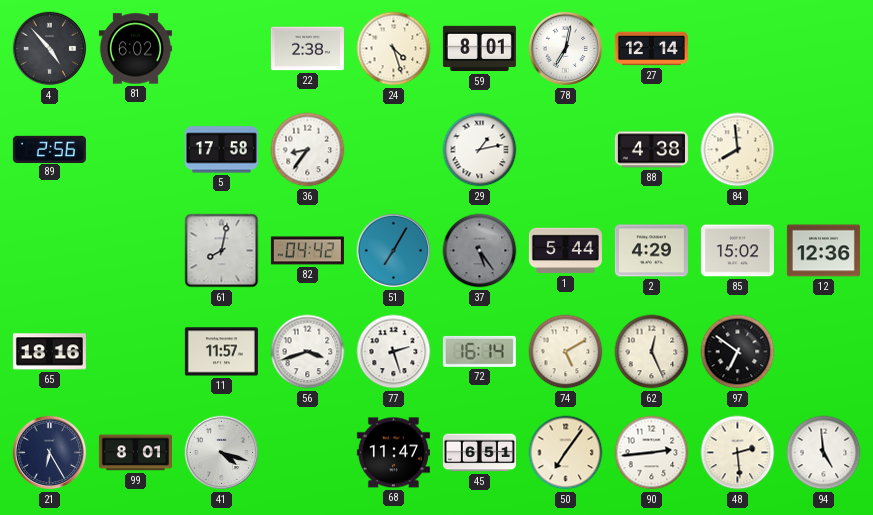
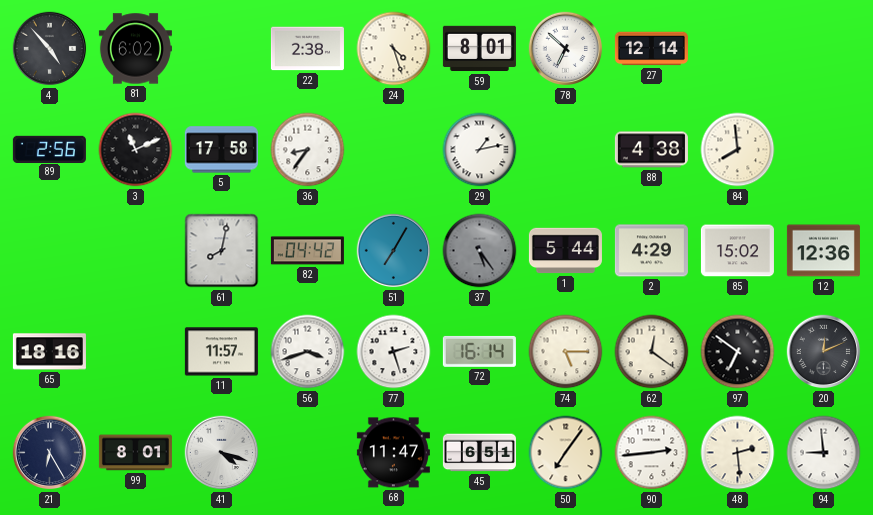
78: 7:02 -> 6:52 (566, 49)
3: none -> 11:11 (136, 150)
74: 5:10 -> 5:15 (566, 352)
62: 12:26 -> 12:21 (652, 352)
20: none -> 12:11 (824, 352)
94: 4:59 -> 8:59 (824, 453)
